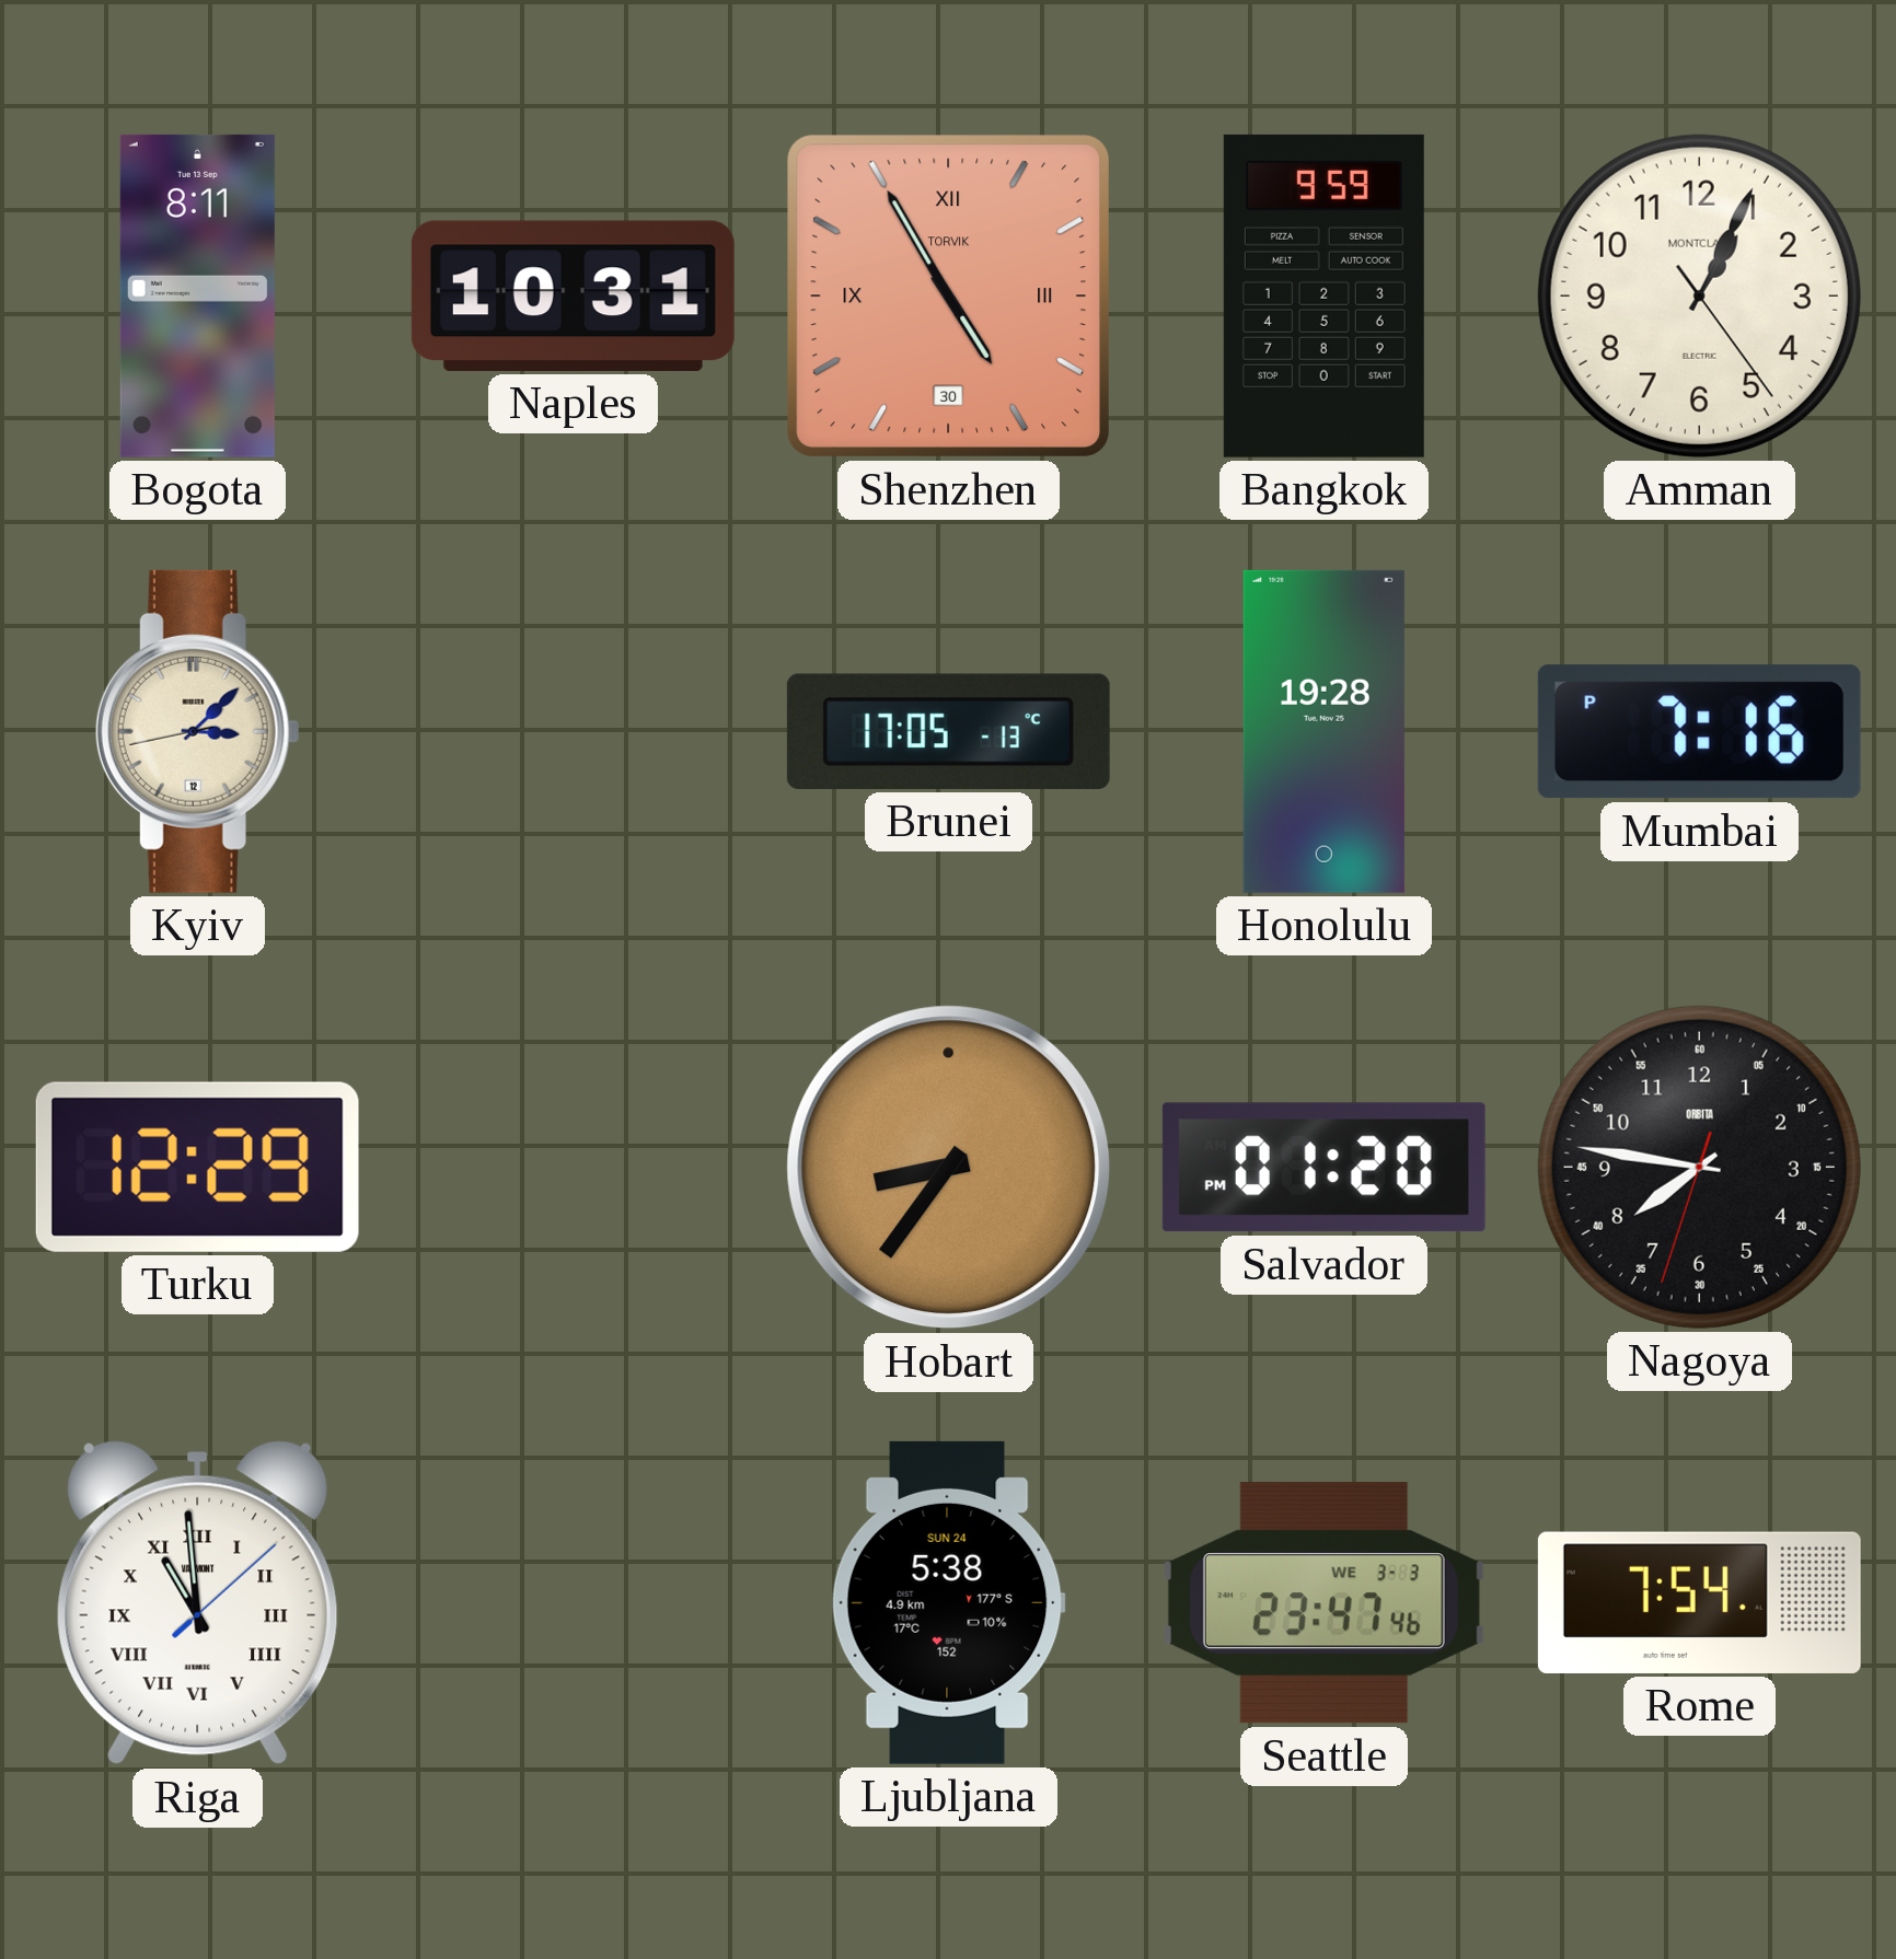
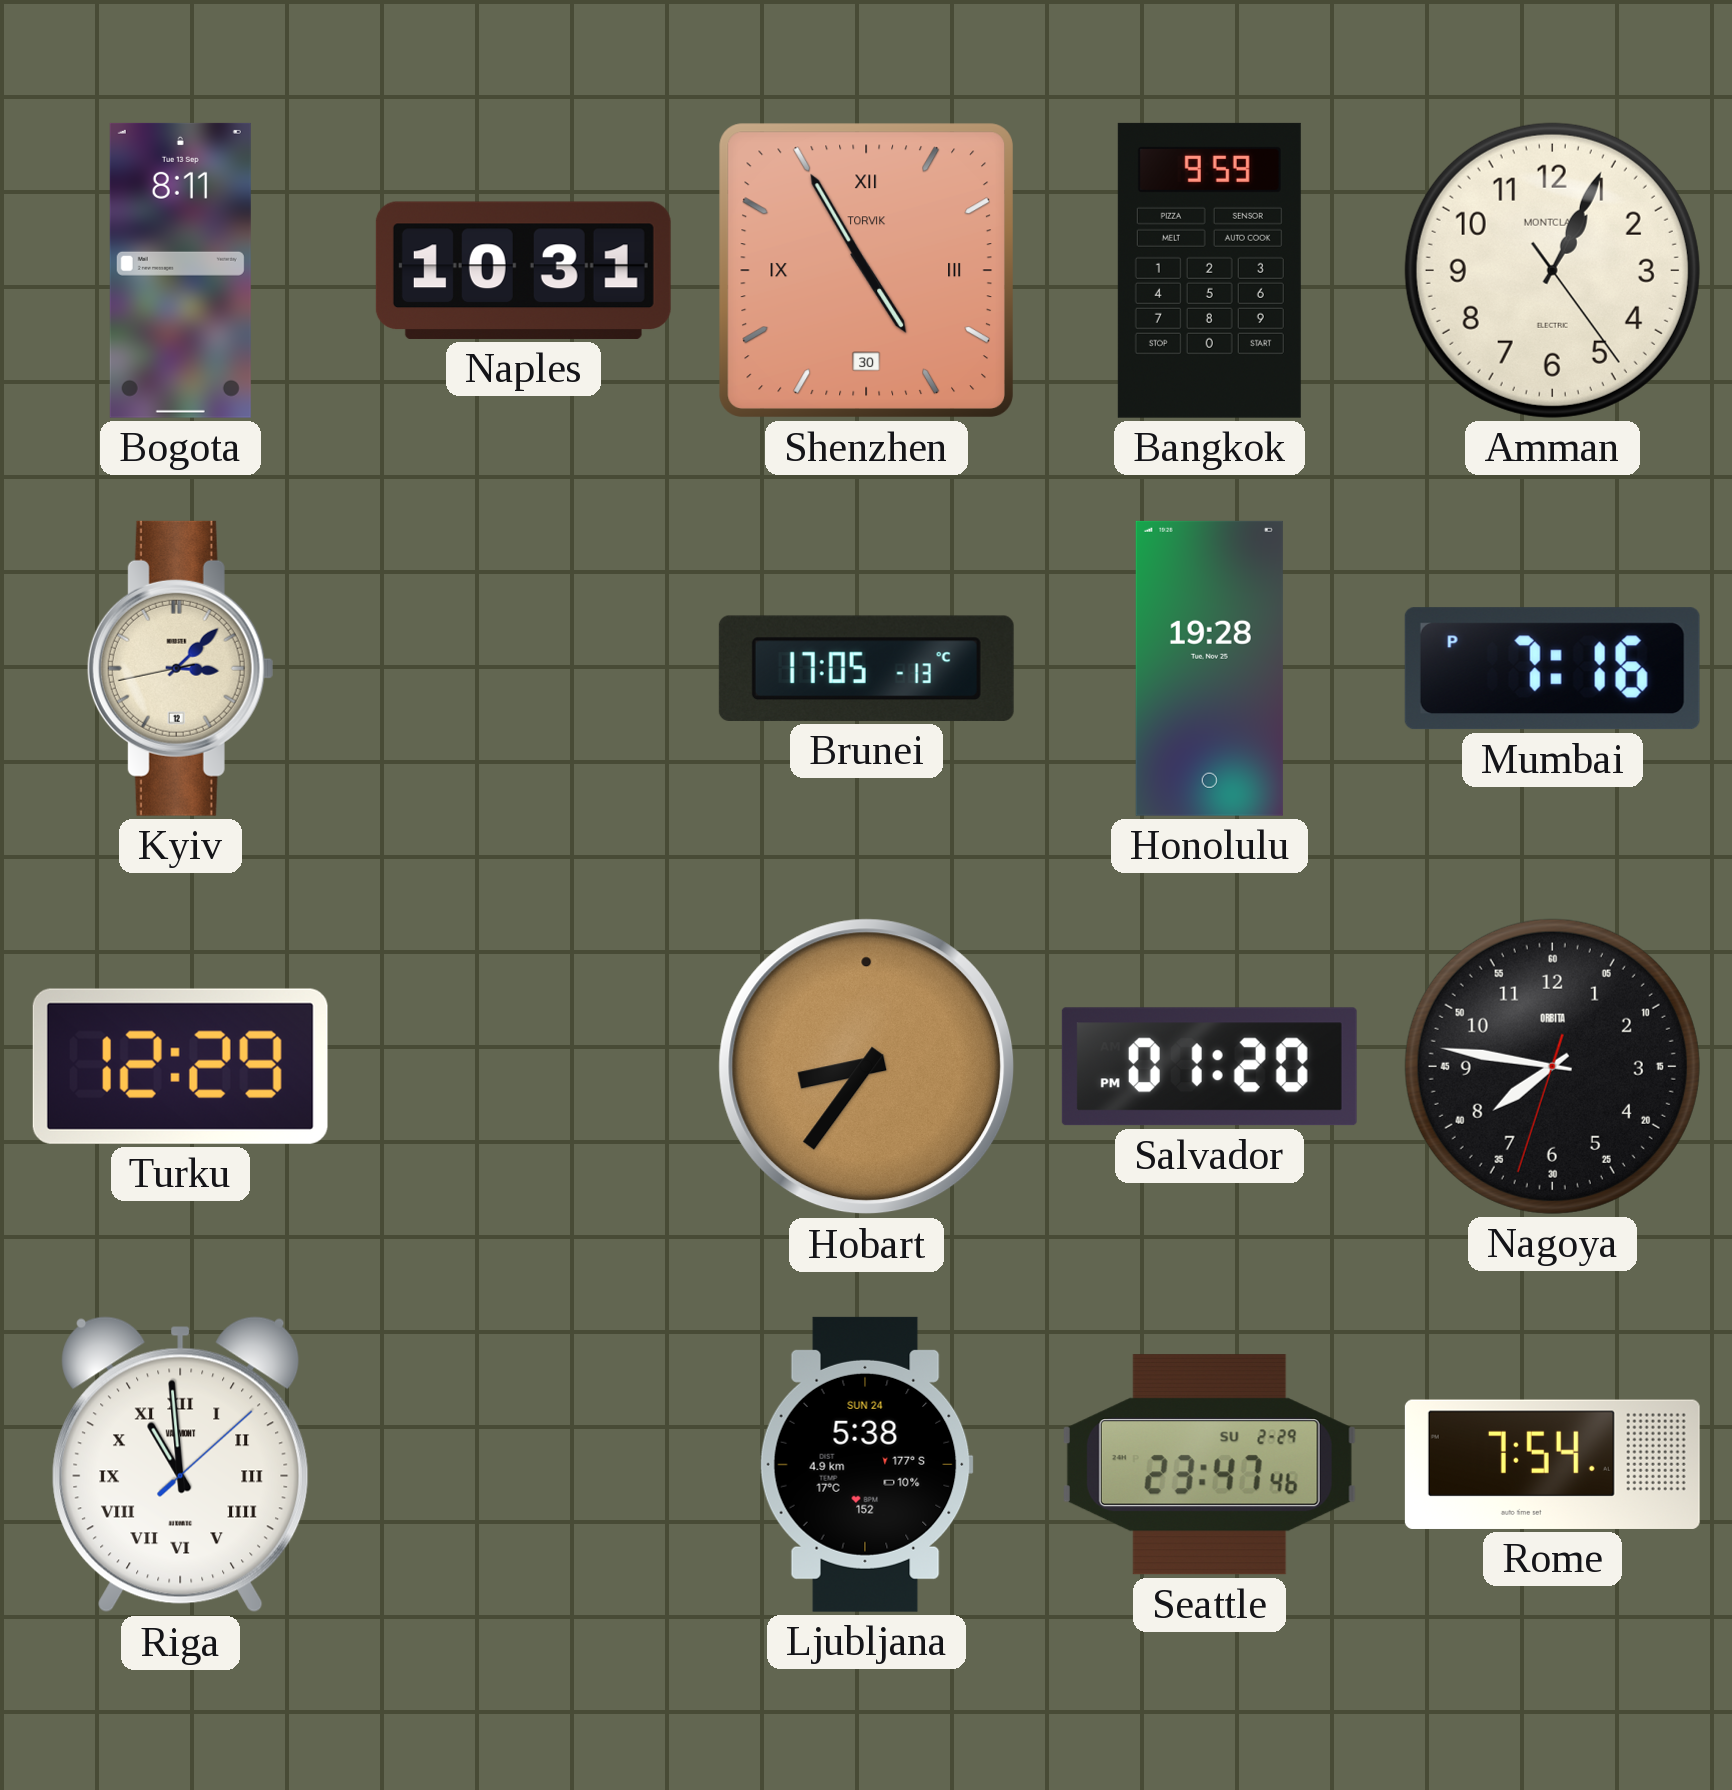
Seattle date: WE 3-3 -> SU 2-29 (1209, 1465)
